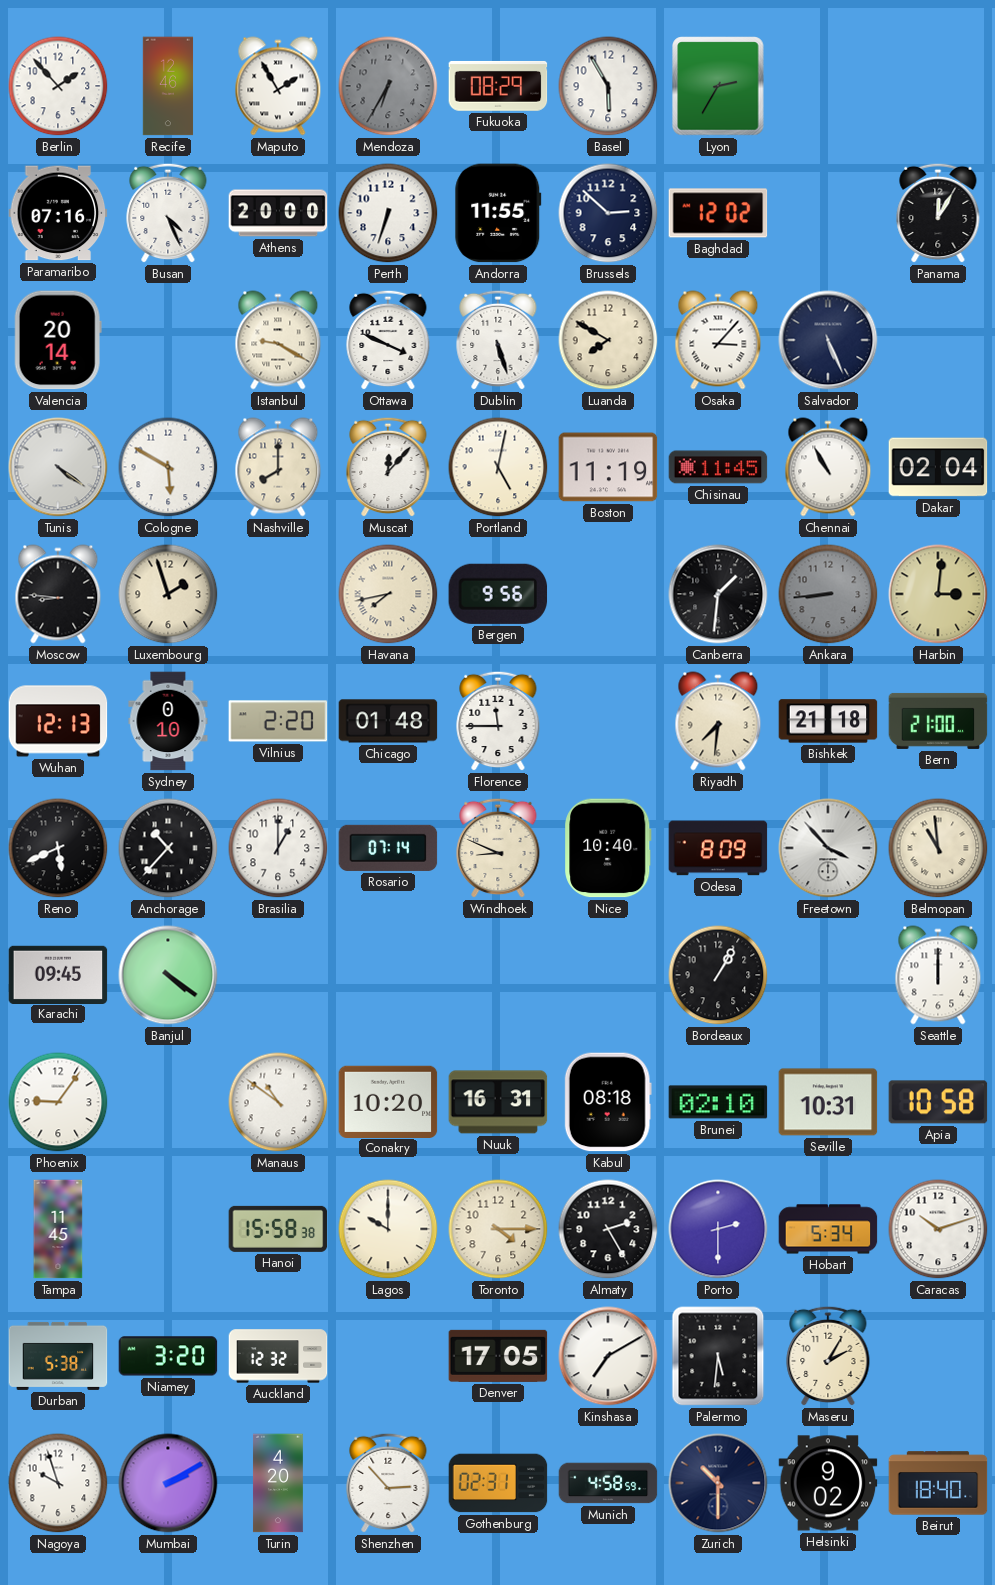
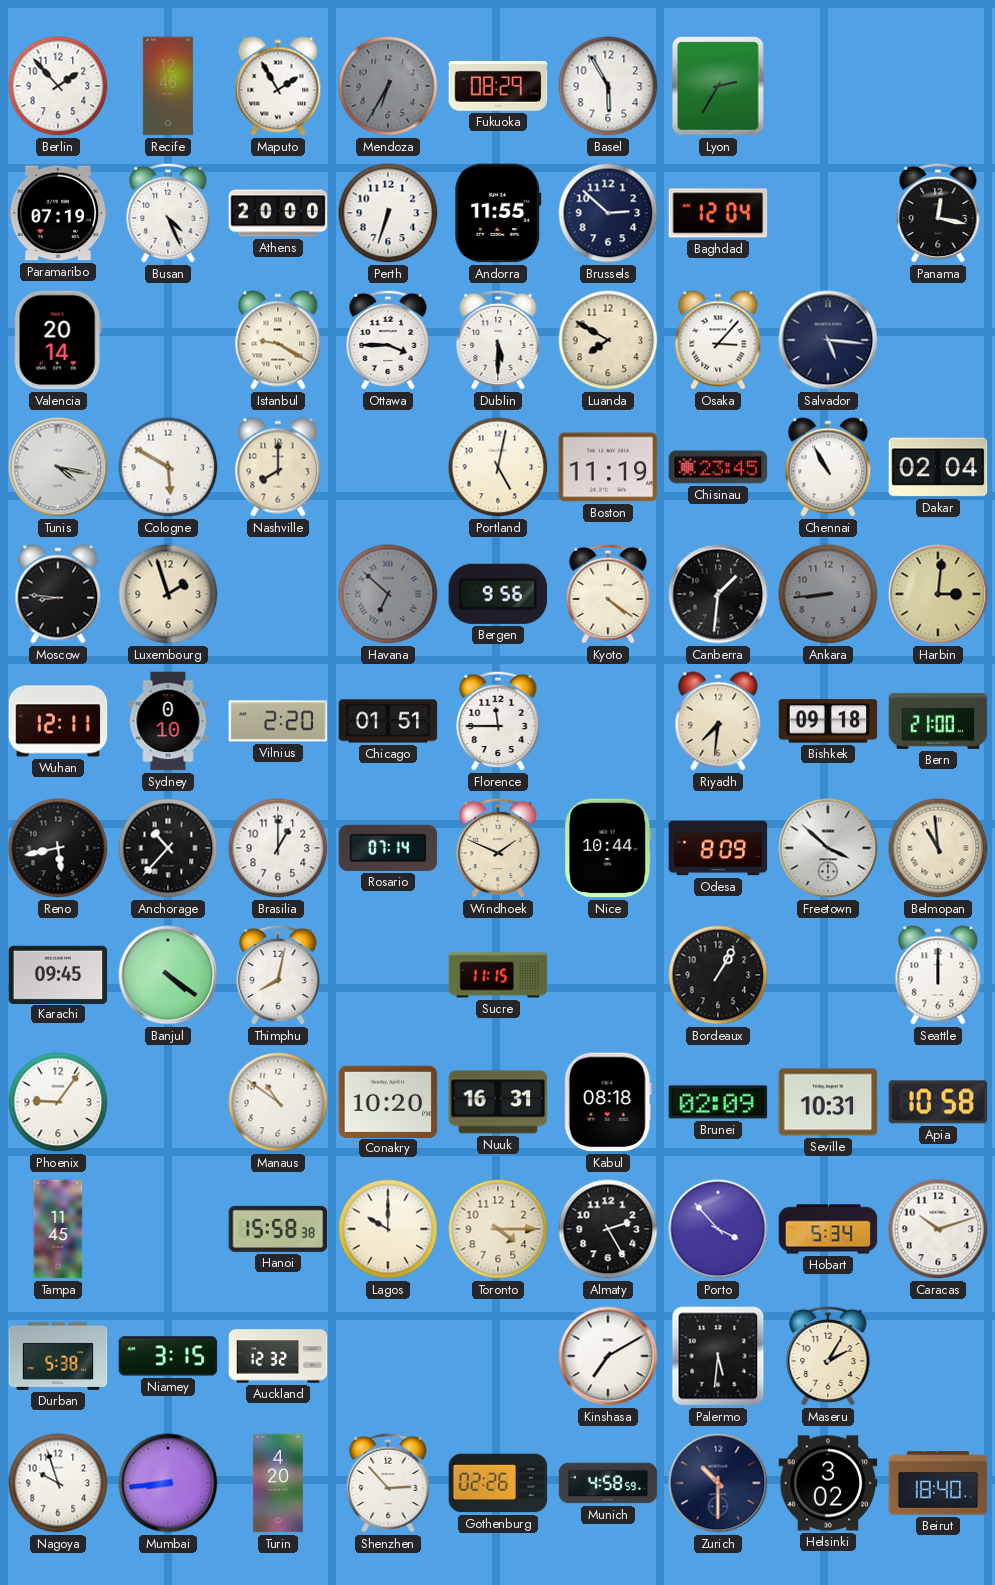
Paramaribo: 07:16 -> 07:19 (58, 213)
Baghdad: 12:02 -> 12:04 (718, 213)
Panama: 12:05 -> 12:17 (938, 213)
Ottawa: 3:49 -> 3:45 (388, 340)
Dublin: 5:27 -> 5:30 (498, 340)
Salvador: 5:26 -> 5:16 (828, 340)
Tunis: 4:21 -> 4:17 (58, 467)
Muscat: 12:07 -> none (388, 467)
Chisinau: 11:45 -> 23:45 (718, 467)
Havana: 7:43 -> 6:52 (388, 594)
Havana dial: cream -> grey (388, 594)
Kyoto: none -> 4:21 (608, 594)
Wuhan: 12:13 -> 12:11 (58, 721)
Chicago: 01:48 -> 01:51 (388, 721)
Bishkek: 21:18 -> 09:18 (828, 721)
Reno: 5:41 -> 5:43 (58, 848)
Windhoek: 8:49 -> 1:49 (498, 848)
Nice: 10:40 -> 10:44 (608, 848)
Freetown: 3:53 -> 3:52 (828, 848)
Thimphu: none -> 8:02 (278, 975)
Sucre: none -> 11:15 (498, 975)
Brunei: 02:10 -> 02:09 (718, 1102)
Porto: 2:30 -> 3:53 (718, 1229)
Niamey: 3:20 -> 3:15 (168, 1356)
Denver: 17:05 -> none (498, 1356)
Mumbai: 2:10 -> 8:44 (168, 1483)
Gothenburg: 02:31 -> 02:26 (498, 1483)
Helsinki: 9:02 -> 3:02 (828, 1483)
